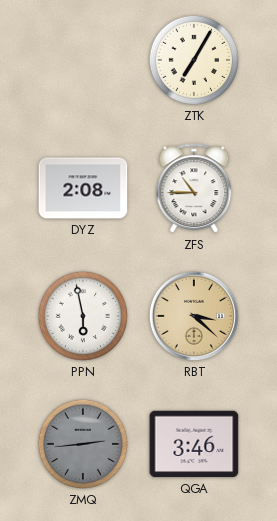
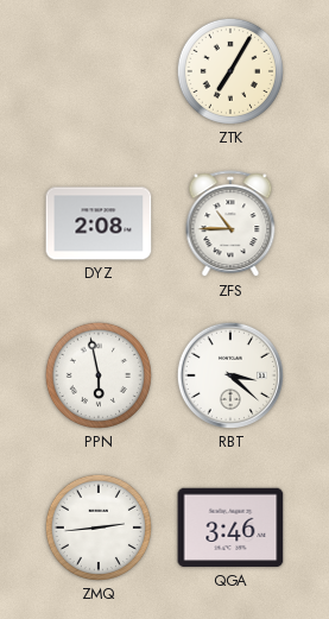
RBT dial: champagne -> white (230, 375)
ZMQ dial: grey -> white (99, 528)
